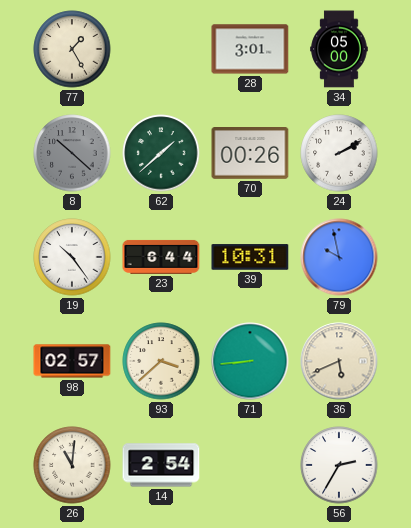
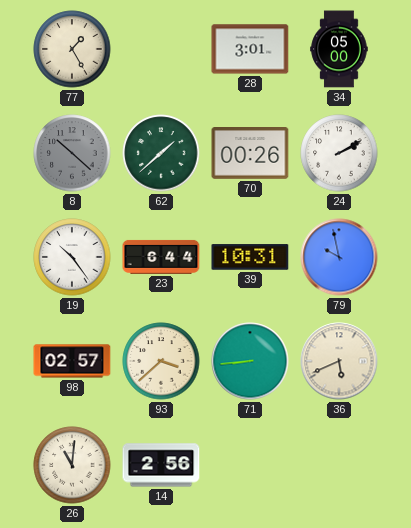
14: 2:54 -> 2:56 (161, 465)
56: 2:35 -> none (339, 465)
